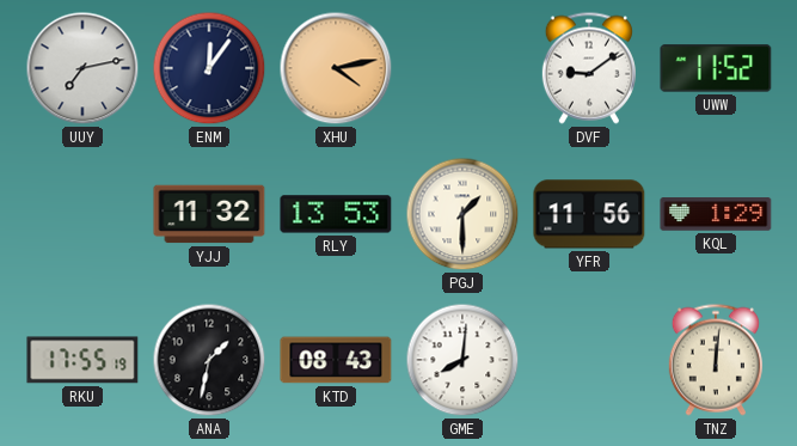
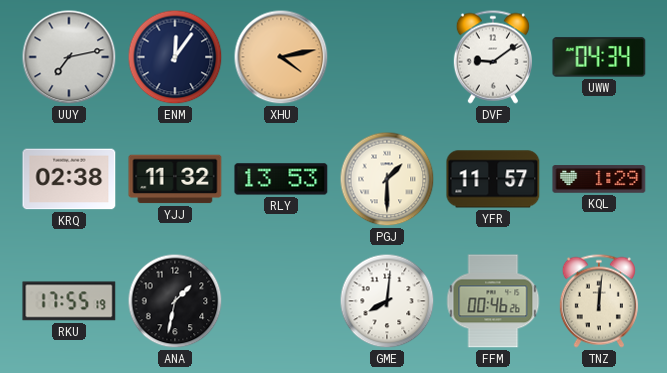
UWW: 11:52 -> 04:34 (599, 57)
KRQ: none -> 02:38 (69, 179)
YFR: 11:56 -> 11:57 (493, 179)
KTD: 08:43 -> none (336, 360)
FFM: none -> 00:46 (493, 301)
